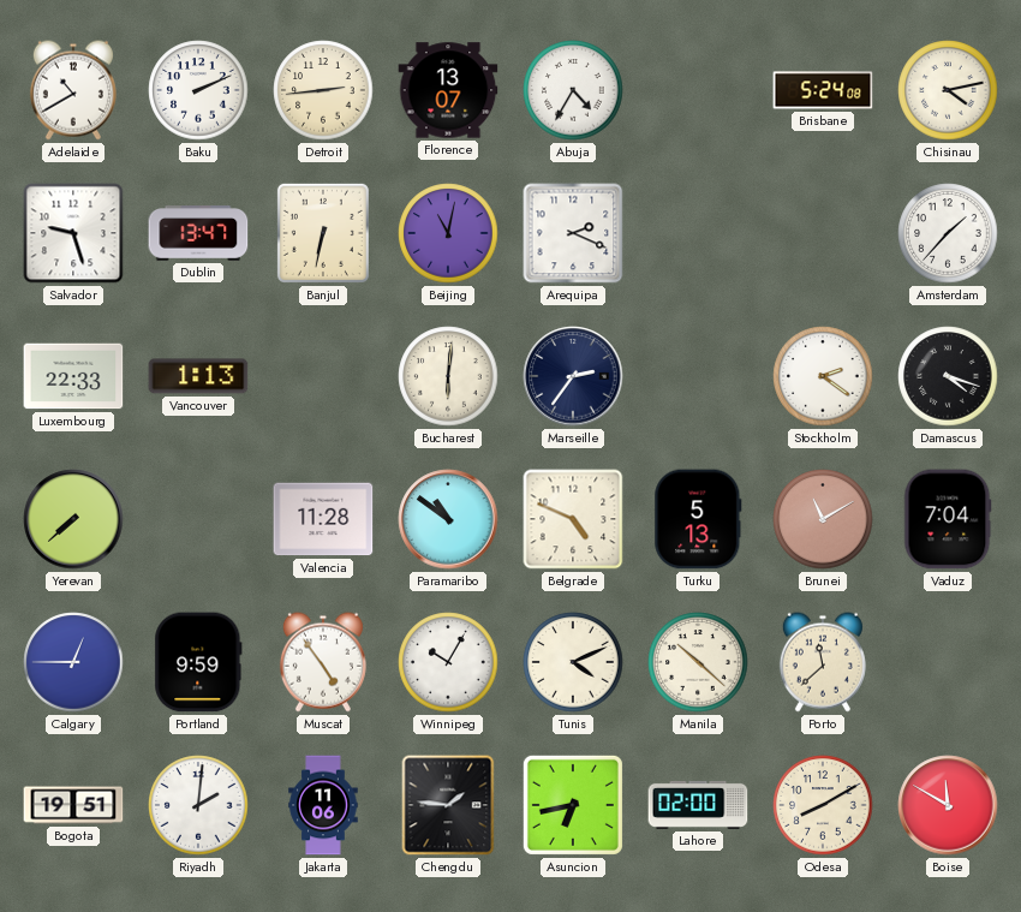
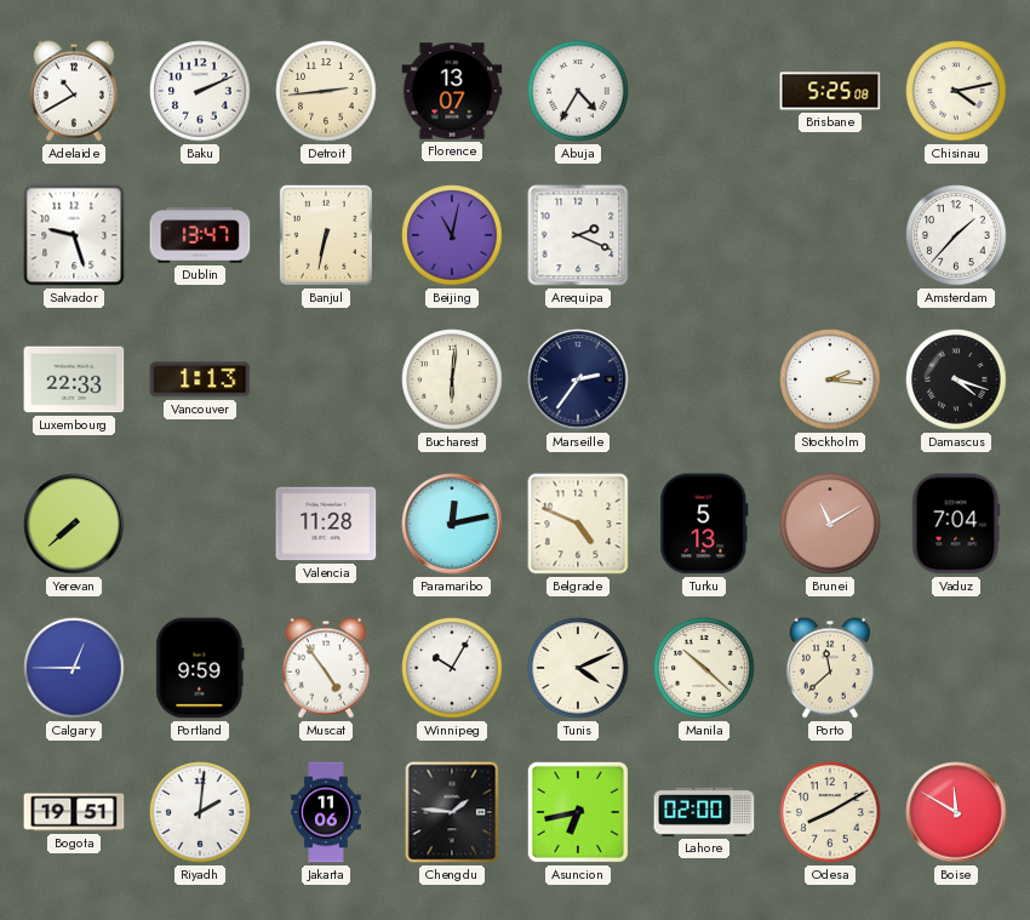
Brisbane: 5:24 -> 5:25 (830, 91)
Stockholm: 2:21 -> 2:16 (830, 379)
Paramaribo: 10:51 -> 12:13 (452, 524)
